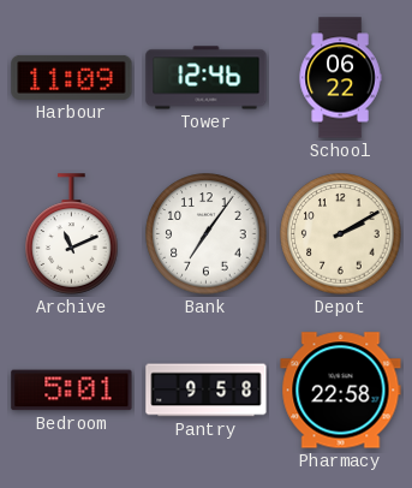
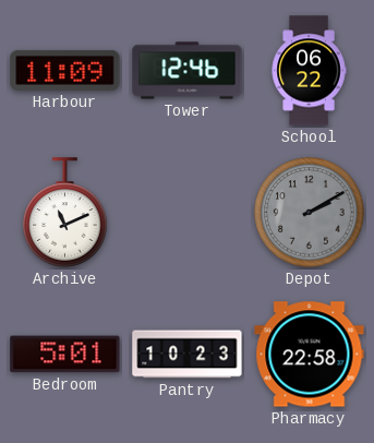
Bank: 7:06 -> none (207, 234)
Depot dial: cream -> grey (310, 213)
Pantry: 9:58 -> 10:23 (188, 355)
